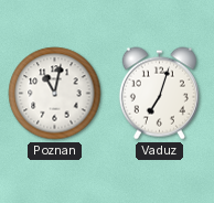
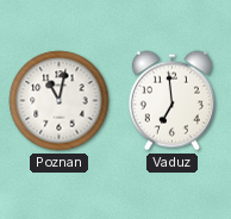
Vaduz: 7:03 -> 6:59 (171, 101)
